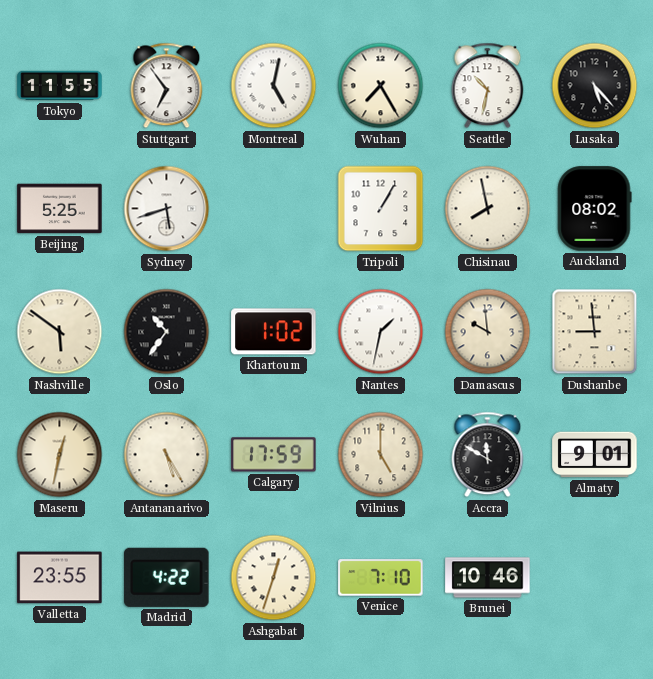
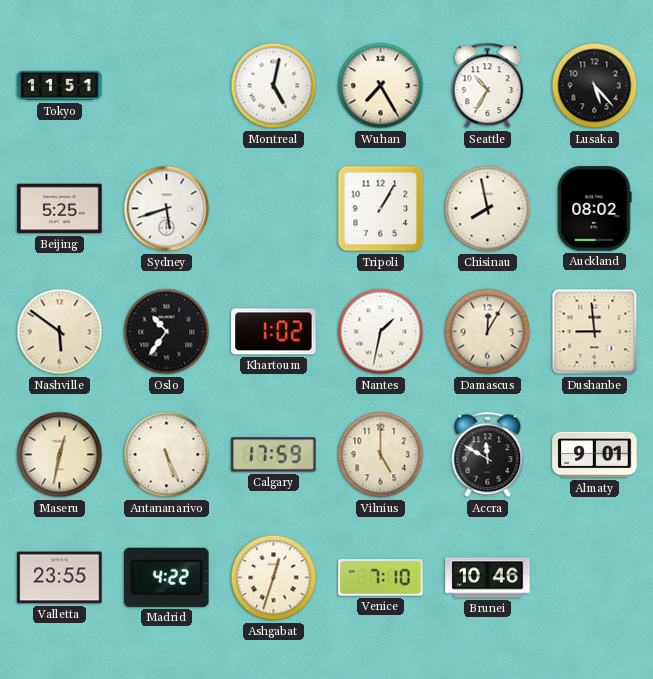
Tokyo: 11:55 -> 11:51 (60, 86)
Stuttgart: 6:54 -> none (167, 86)
Seattle: 10:32 -> 10:35 (488, 86)
Damascus: 9:59 -> 12:05 (488, 332)
Antananarivo: 5:25 -> 5:26 (167, 455)
